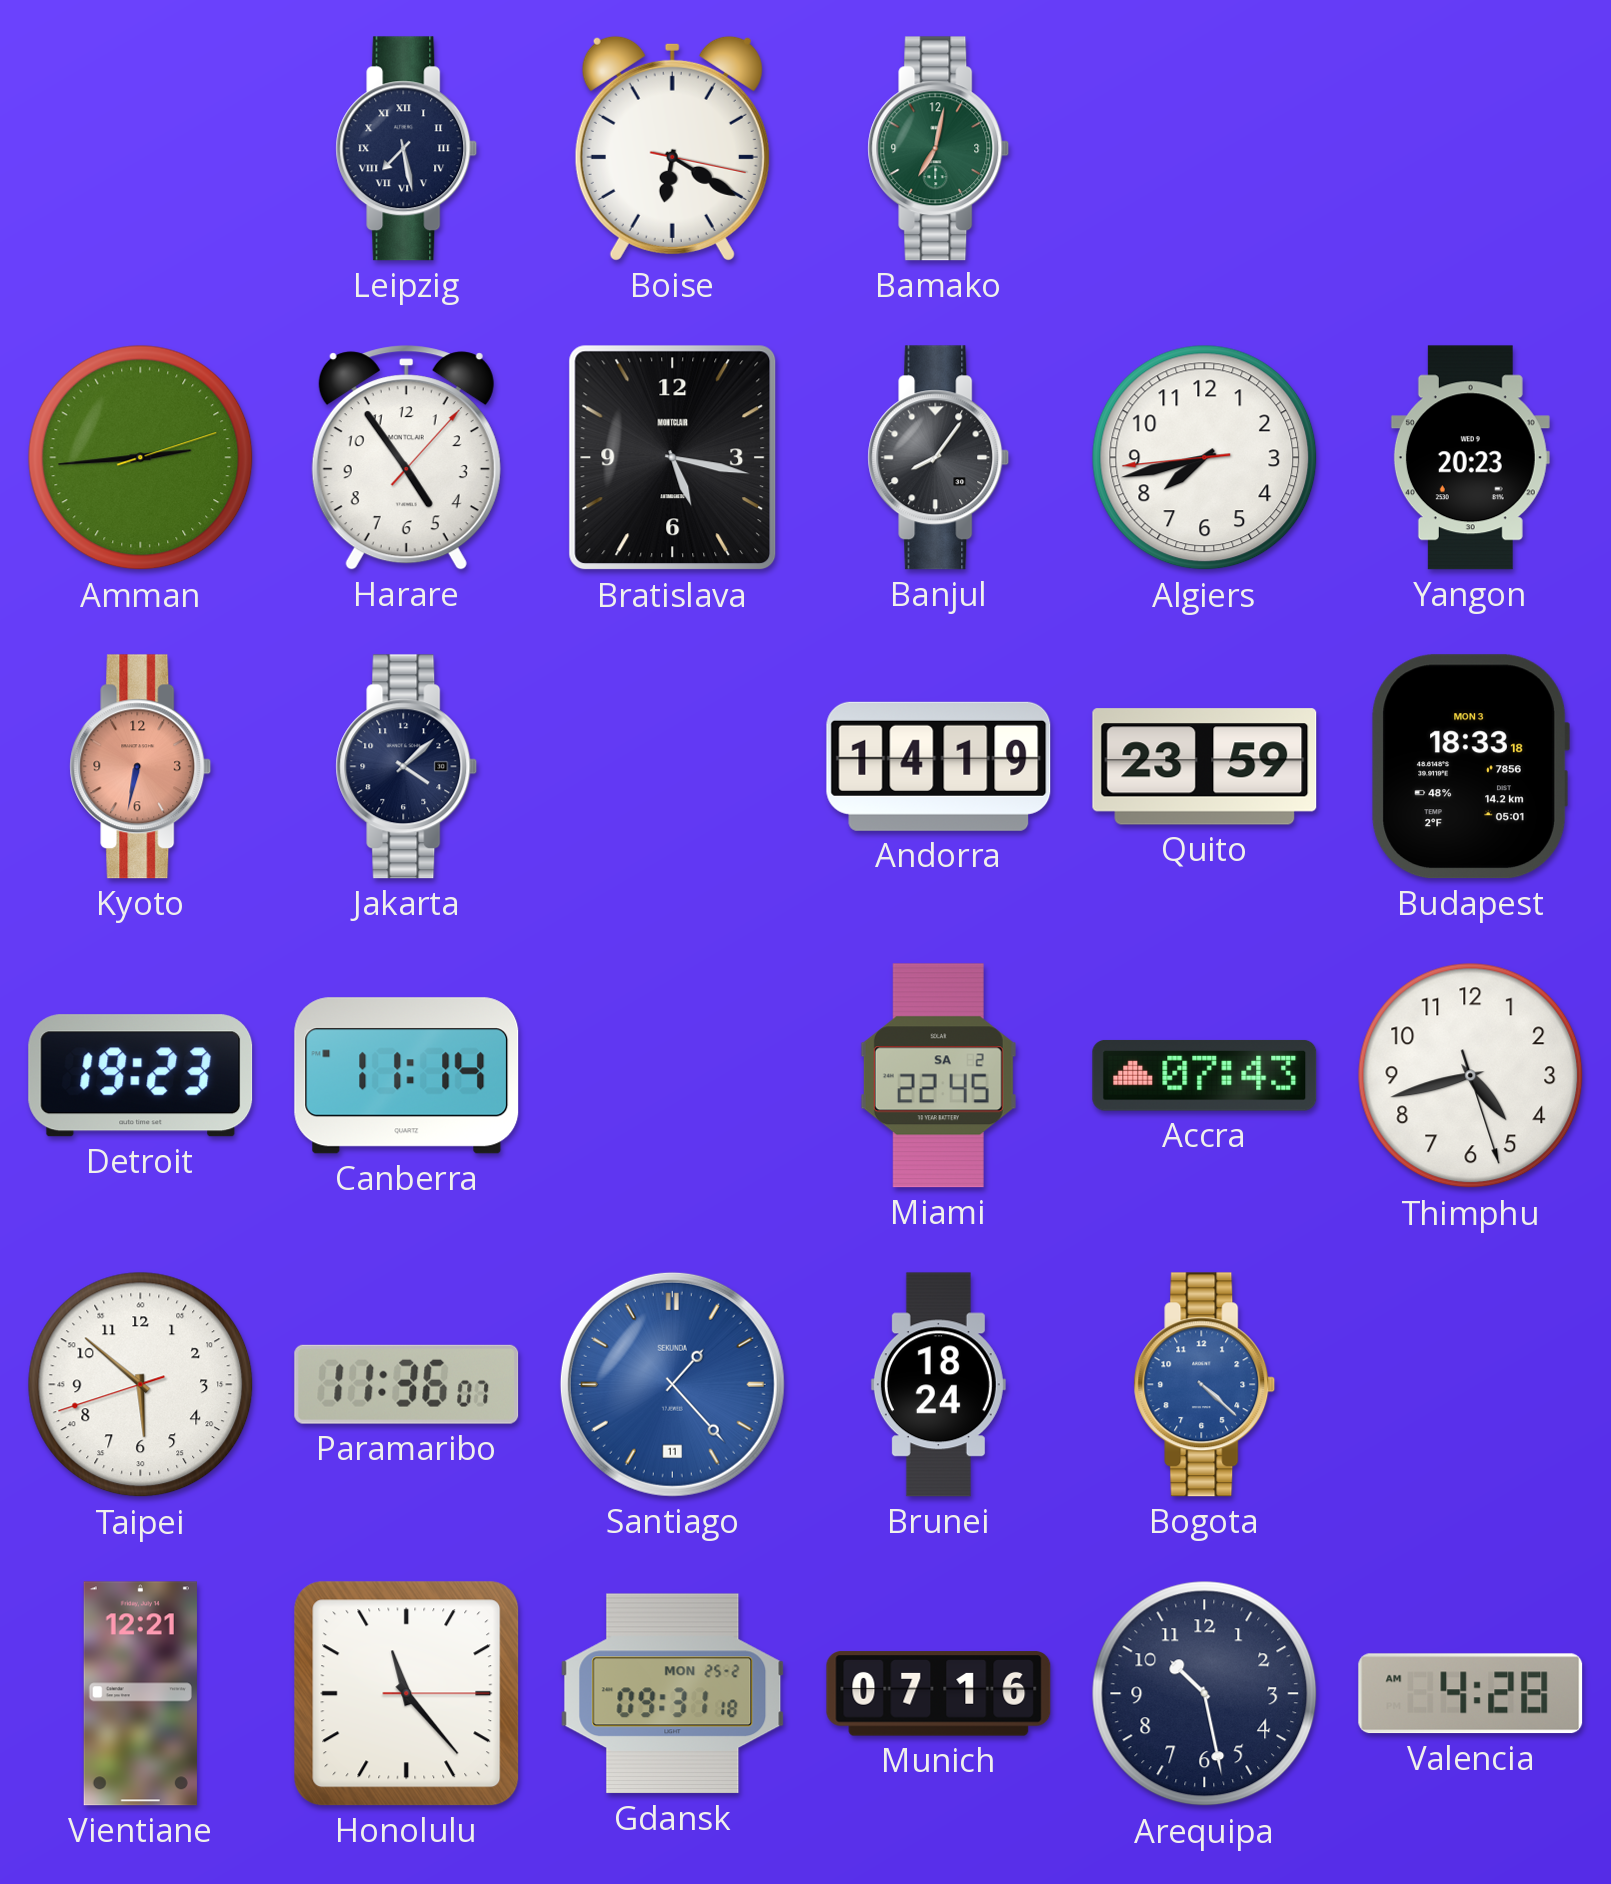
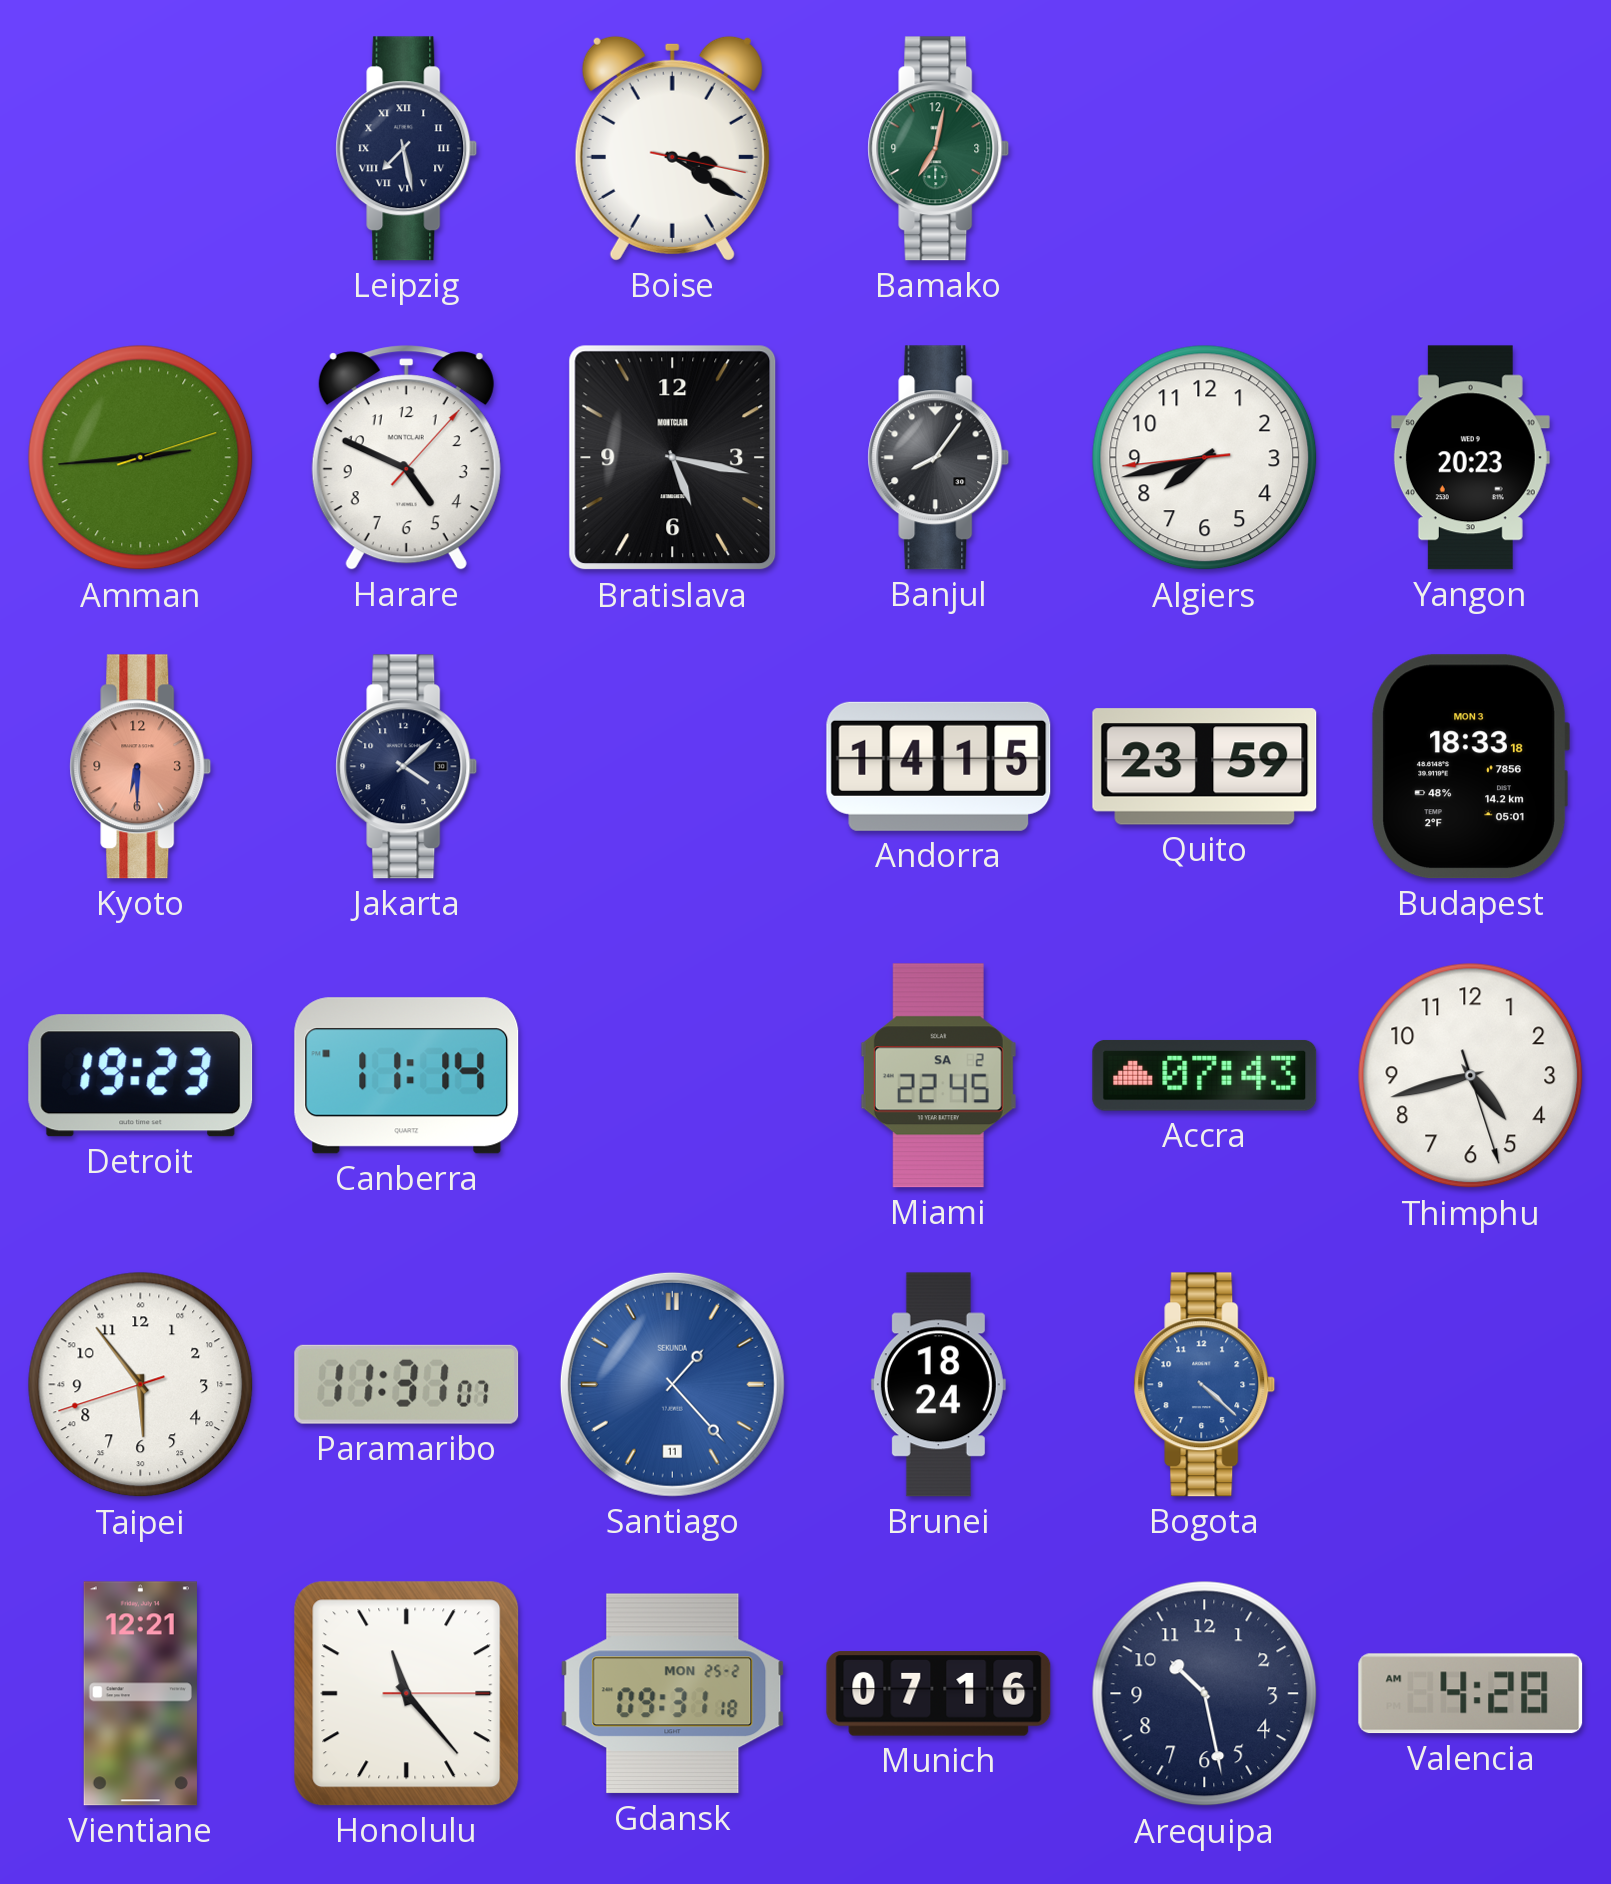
Boise: 6:20 -> 3:20 (672, 148)
Harare: 4:54 -> 4:49 (406, 458)
Kyoto: 6:32 -> 6:30 (141, 767)
Andorra: 14:19 -> 14:15 (939, 766)
Taipei: 5:51 -> 5:53 (141, 1385)
Paramaribo: 11:36 -> 11:31 (407, 1384)
